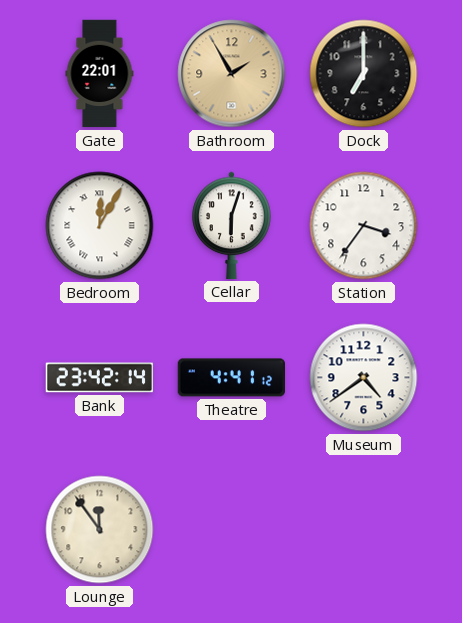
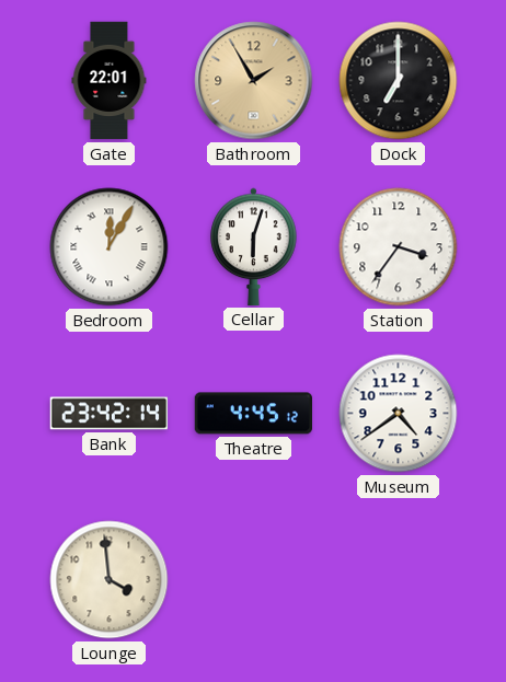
Theatre: 4:41 -> 4:45 (253, 414)
Lounge: 11:54 -> 3:59 (110, 580)
